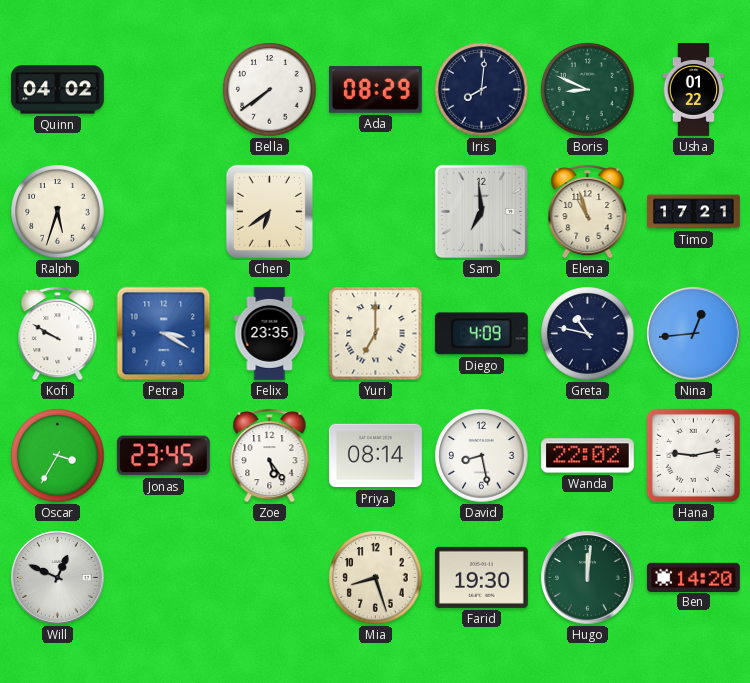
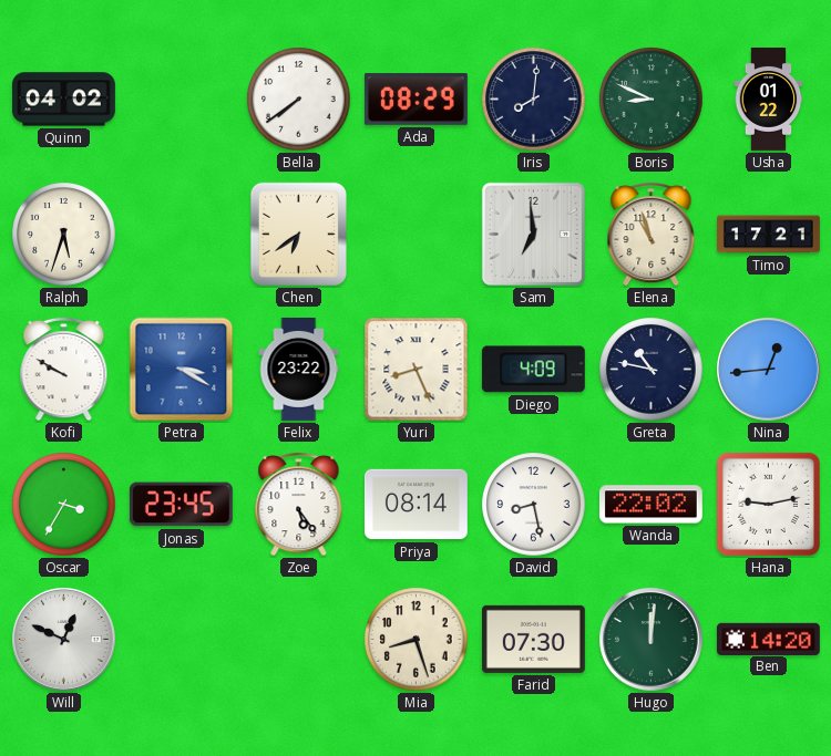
Felix: 23:35 -> 23:22 (299, 369)
Yuri: 7:00 -> 8:26 (417, 370)
Farid: 19:30 -> 07:30 (533, 639)
